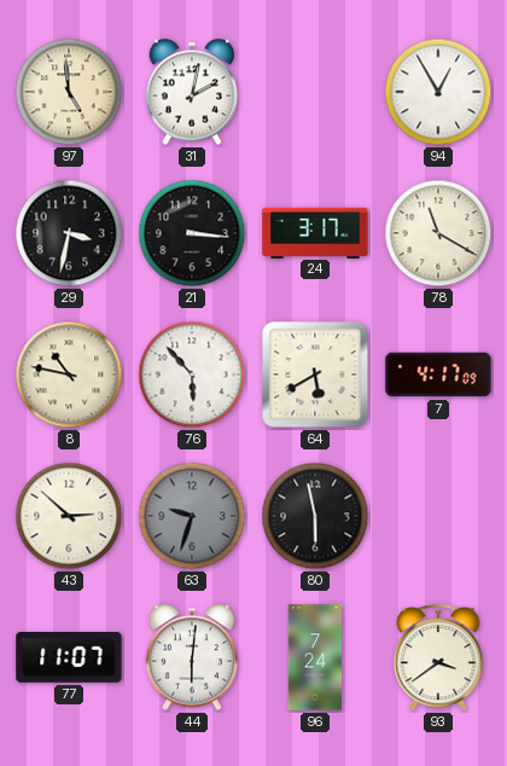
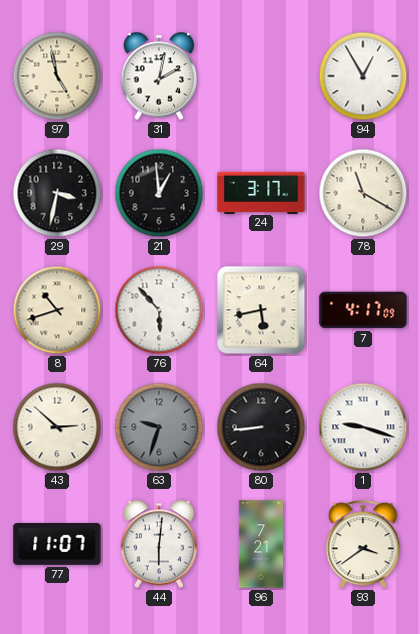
97: 4:59 -> 4:58 (57, 76)
21: 3:16 -> 12:59 (159, 193)
8: 10:47 -> 10:42 (57, 310)
64: 5:40 -> 5:43 (261, 310)
80: 5:58 -> 8:44 (261, 427)
1: none -> 9:18 (363, 427)
96: 7:24 -> 7:21 (260, 544)
